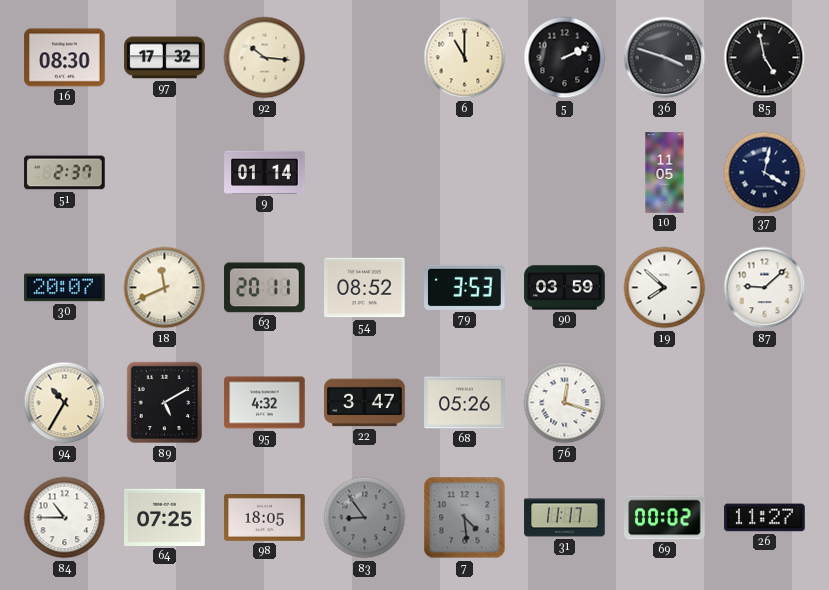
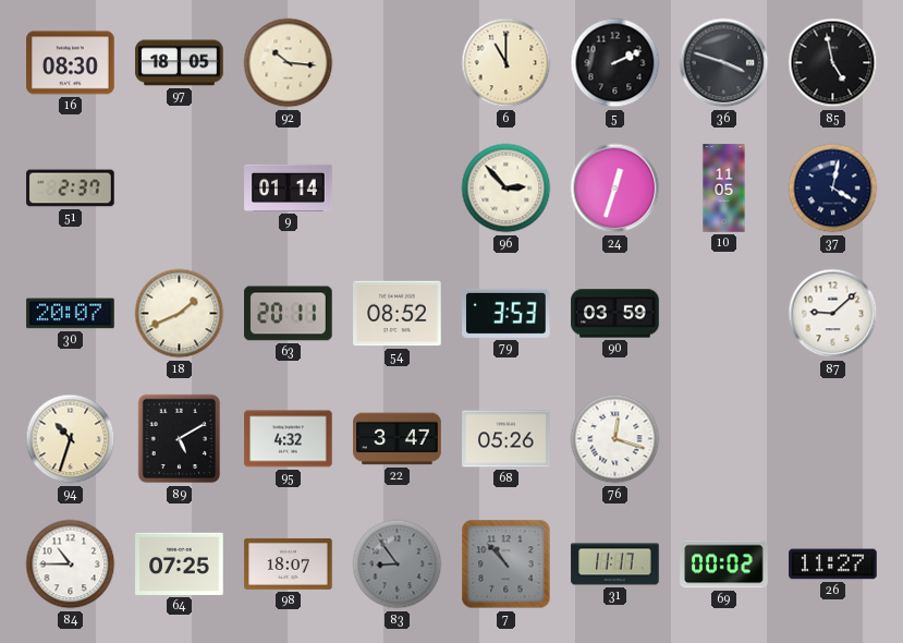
97: 17:32 -> 18:05 (180, 63)
96: none -> 2:53 (507, 189)
24: none -> 12:33 (615, 189)
18: 11:41 -> 1:41 (180, 314)
19: 7:52 -> none (665, 288)
94: 10:35 -> 10:33 (71, 439)
98: 18:05 -> 18:07 (289, 563)
7: 4:29 -> 10:53 (507, 565)
